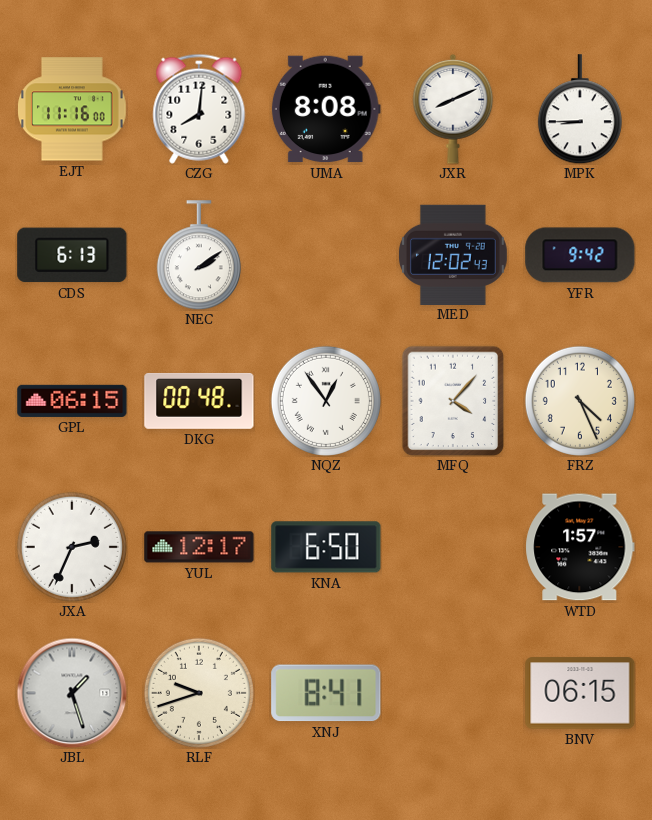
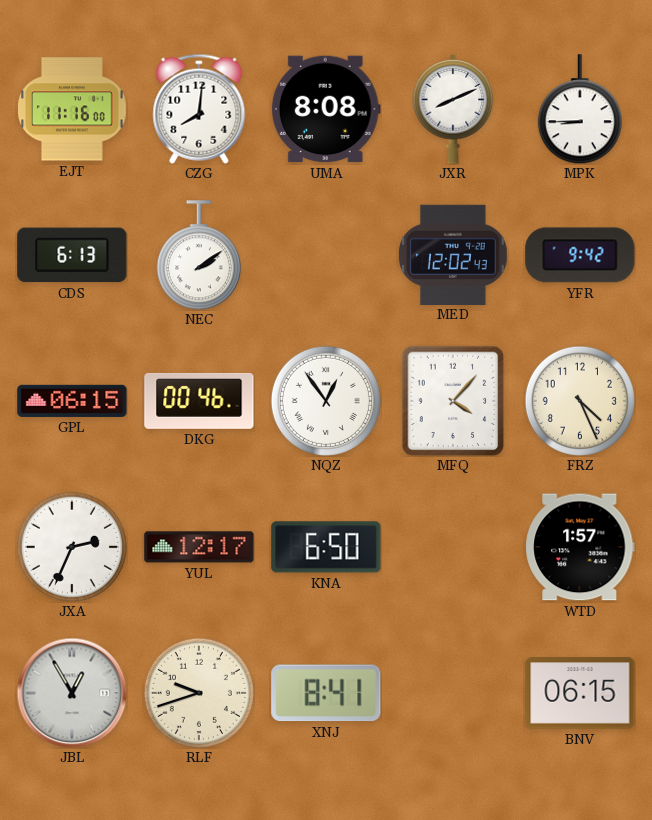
DKG: 00:48 -> 00:46 (199, 401)
JBL: 1:27 -> 12:55 (72, 693)
